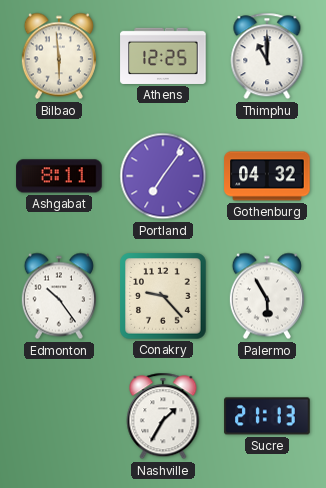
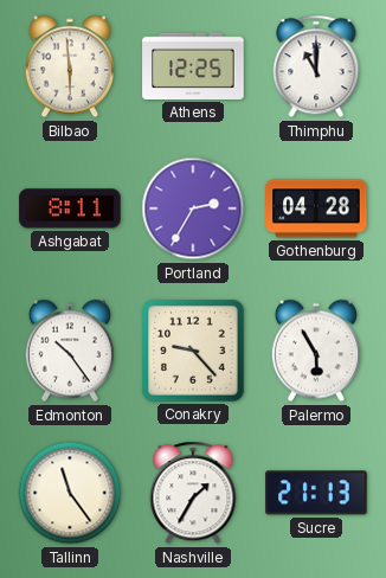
Portland: 7:06 -> 2:35 (193, 208)
Gothenburg: 04:32 -> 04:28 (316, 208)
Tallinn: none -> 11:24 (70, 493)
